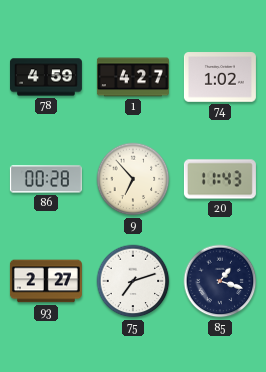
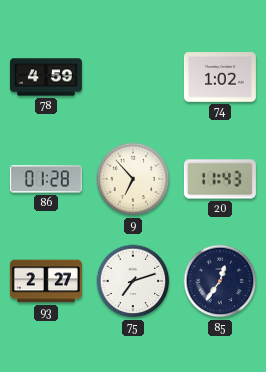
1: 4:27 -> none (133, 77)
86: 00:28 -> 01:28 (46, 179)
85: 1:18 -> 12:36 (220, 281)
